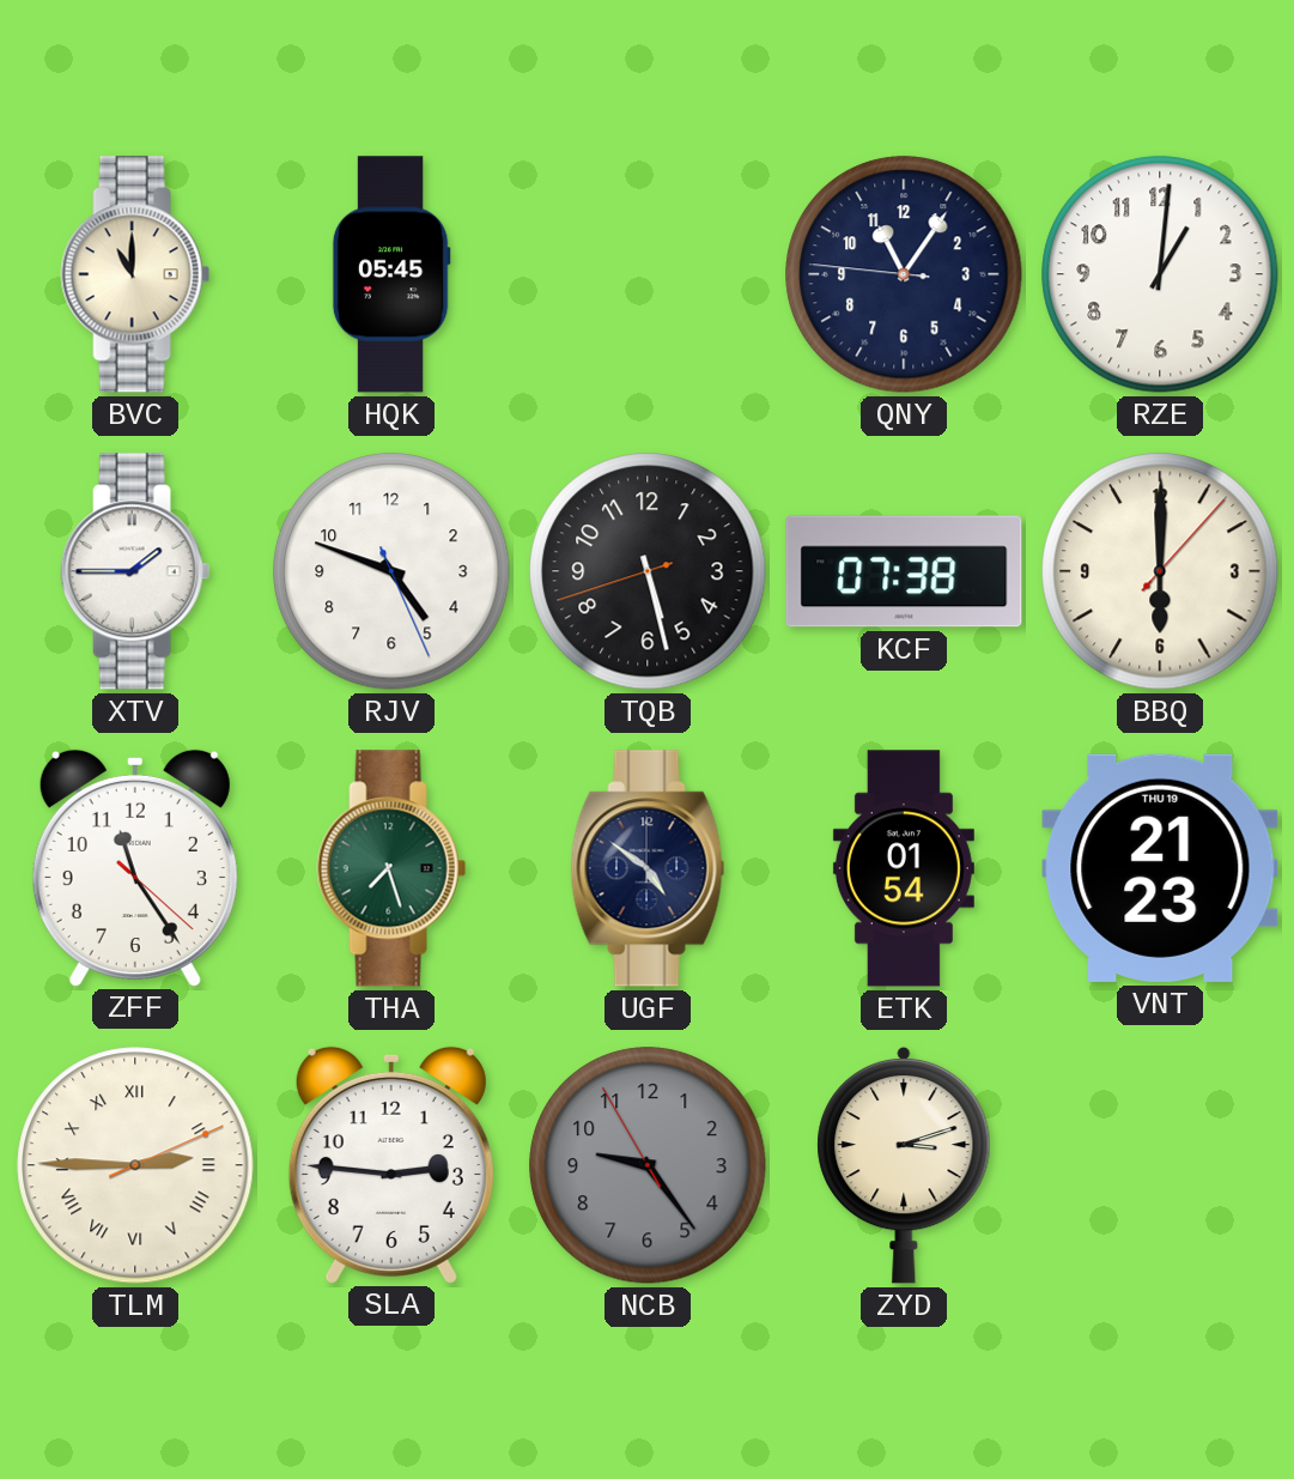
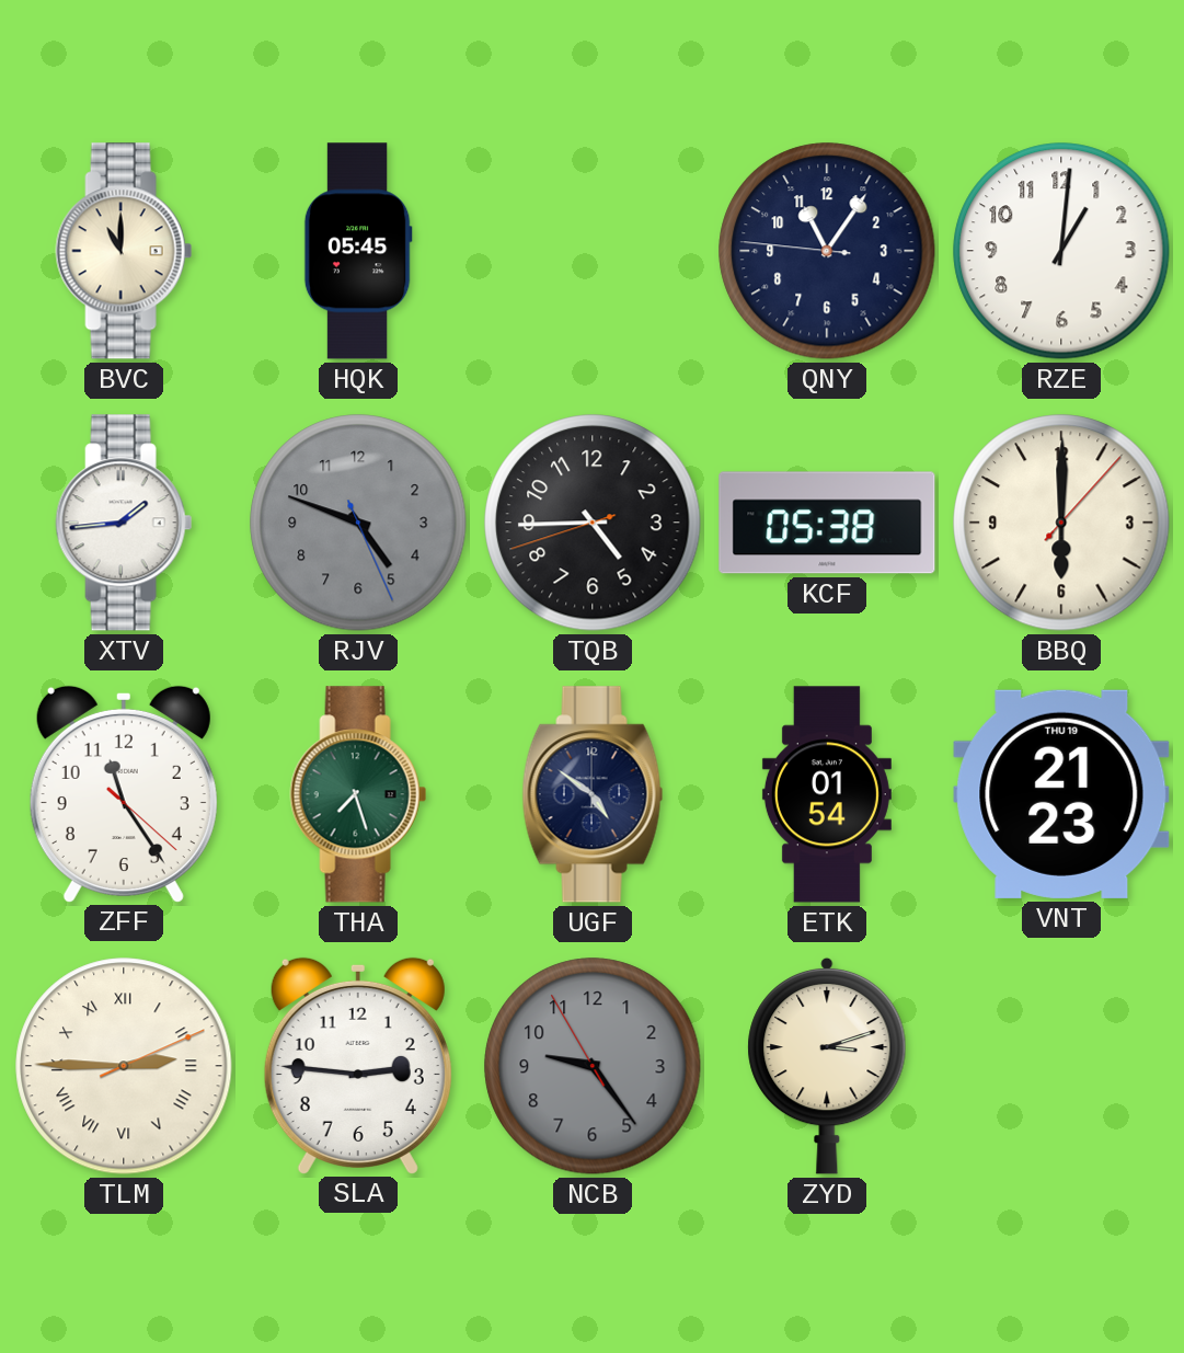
XTV: 1:45 -> 1:44 (124, 523)
RJV dial: white -> grey (358, 523)
TQB: 5:27 -> 4:44 (593, 523)
KCF: 07:38 -> 05:38 (827, 523)
